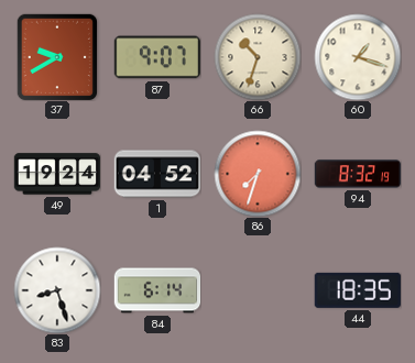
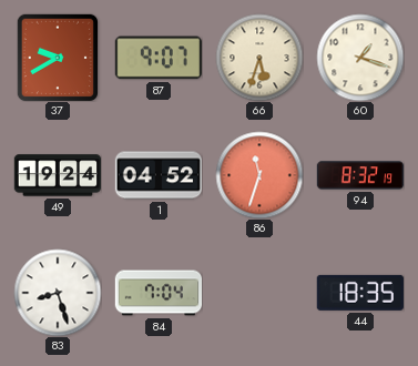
66: 10:33 -> 5:33 (259, 58)
86: 7:33 -> 11:33 (259, 175)
84: 6:14 -> 7:04 (159, 293)
